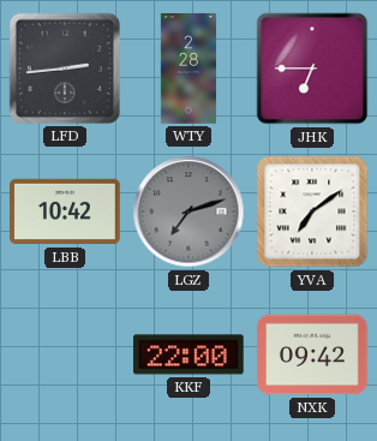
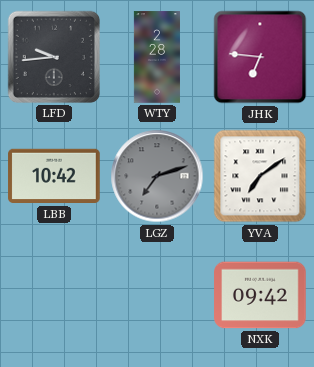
LFD: 2:44 -> 9:44 (54, 57)
JHK: 6:45 -> 6:46 (260, 57)
KKF: 22:00 -> none (190, 354)
